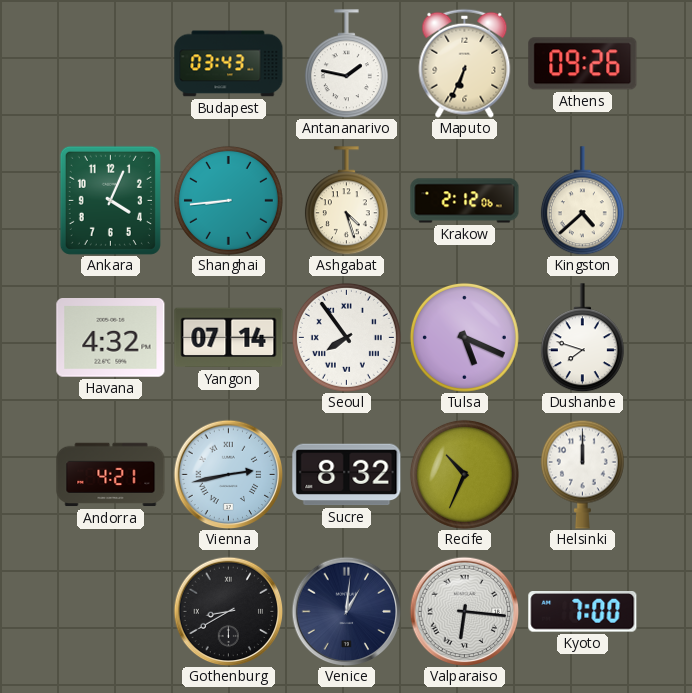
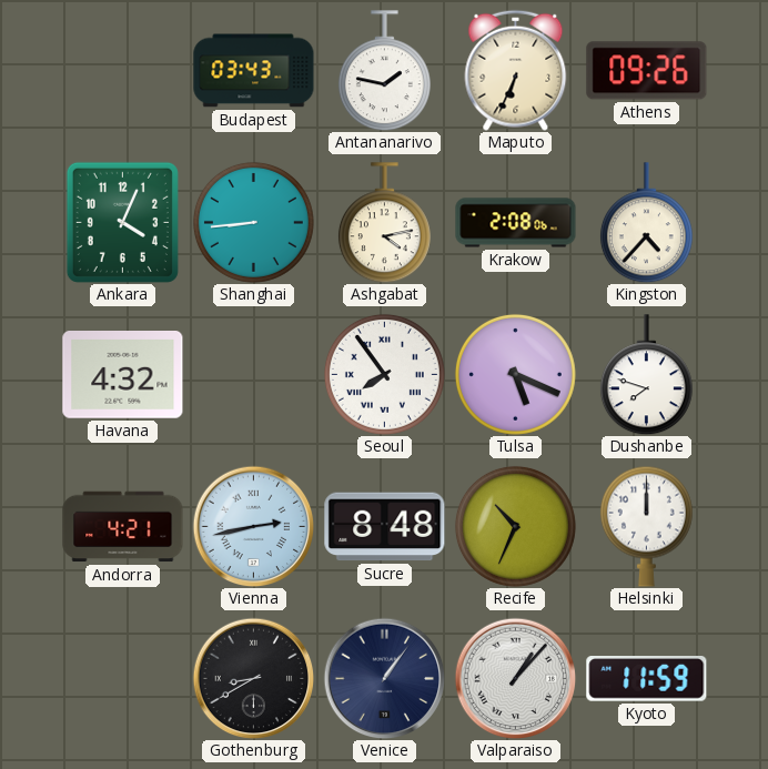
Ashgabat: 4:27 -> 4:13 (384, 223)
Krakow: 2:12 -> 2:08 (516, 223)
Kingston: 4:38 -> 4:37 (646, 223)
Yangon: 07:14 -> none (229, 338)
Sucre: 8:32 -> 8:48 (385, 527)
Venice: 1:01 -> 1:06 (384, 678)
Valparaiso: 6:16 -> 1:07 (515, 678)
Kyoto: 7:00 -> 11:59 (647, 679)
